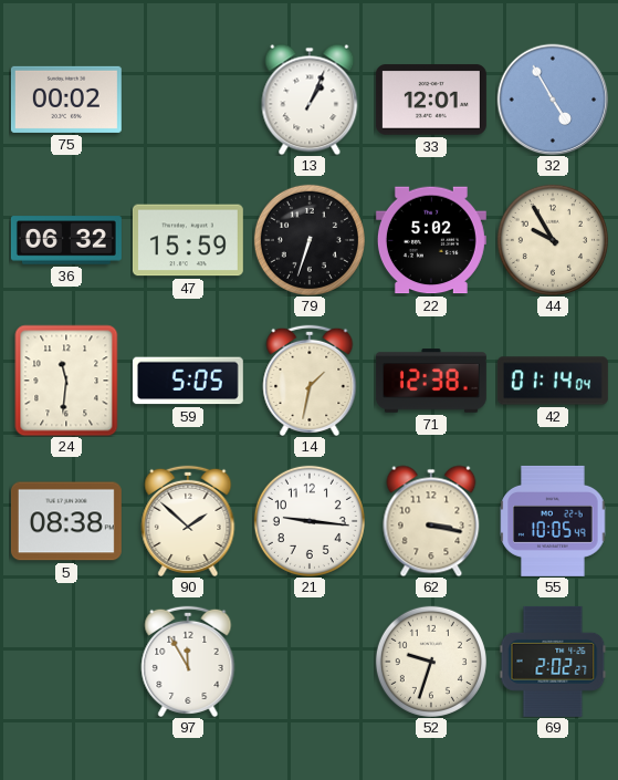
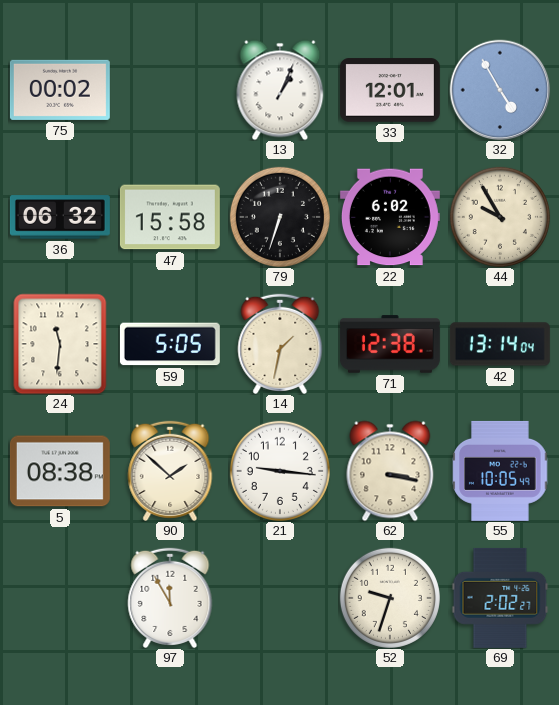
47: 15:59 -> 15:58 (170, 217)
22: 5:02 -> 6:02 (390, 217)
42: 01:14 -> 13:14 (500, 344)
